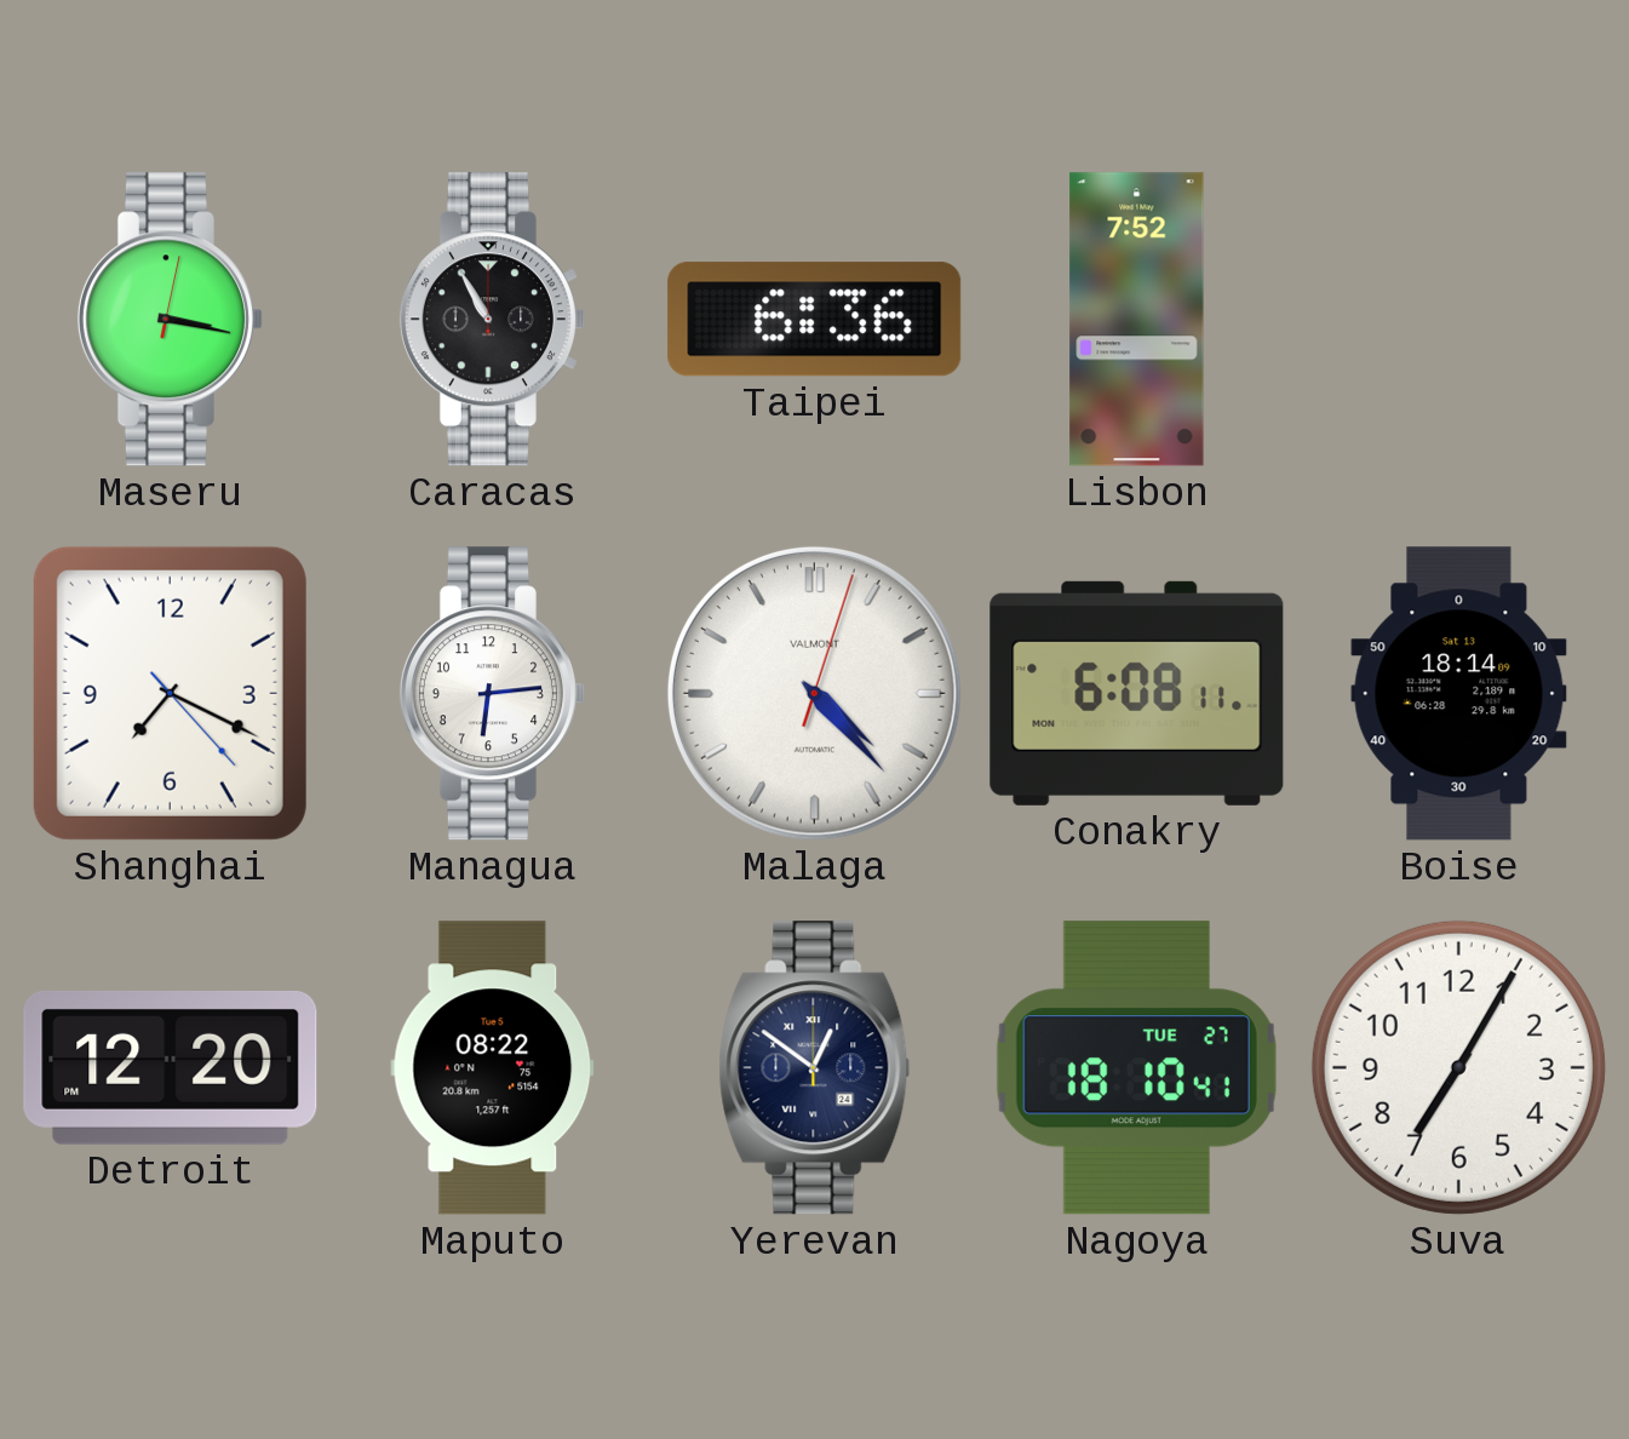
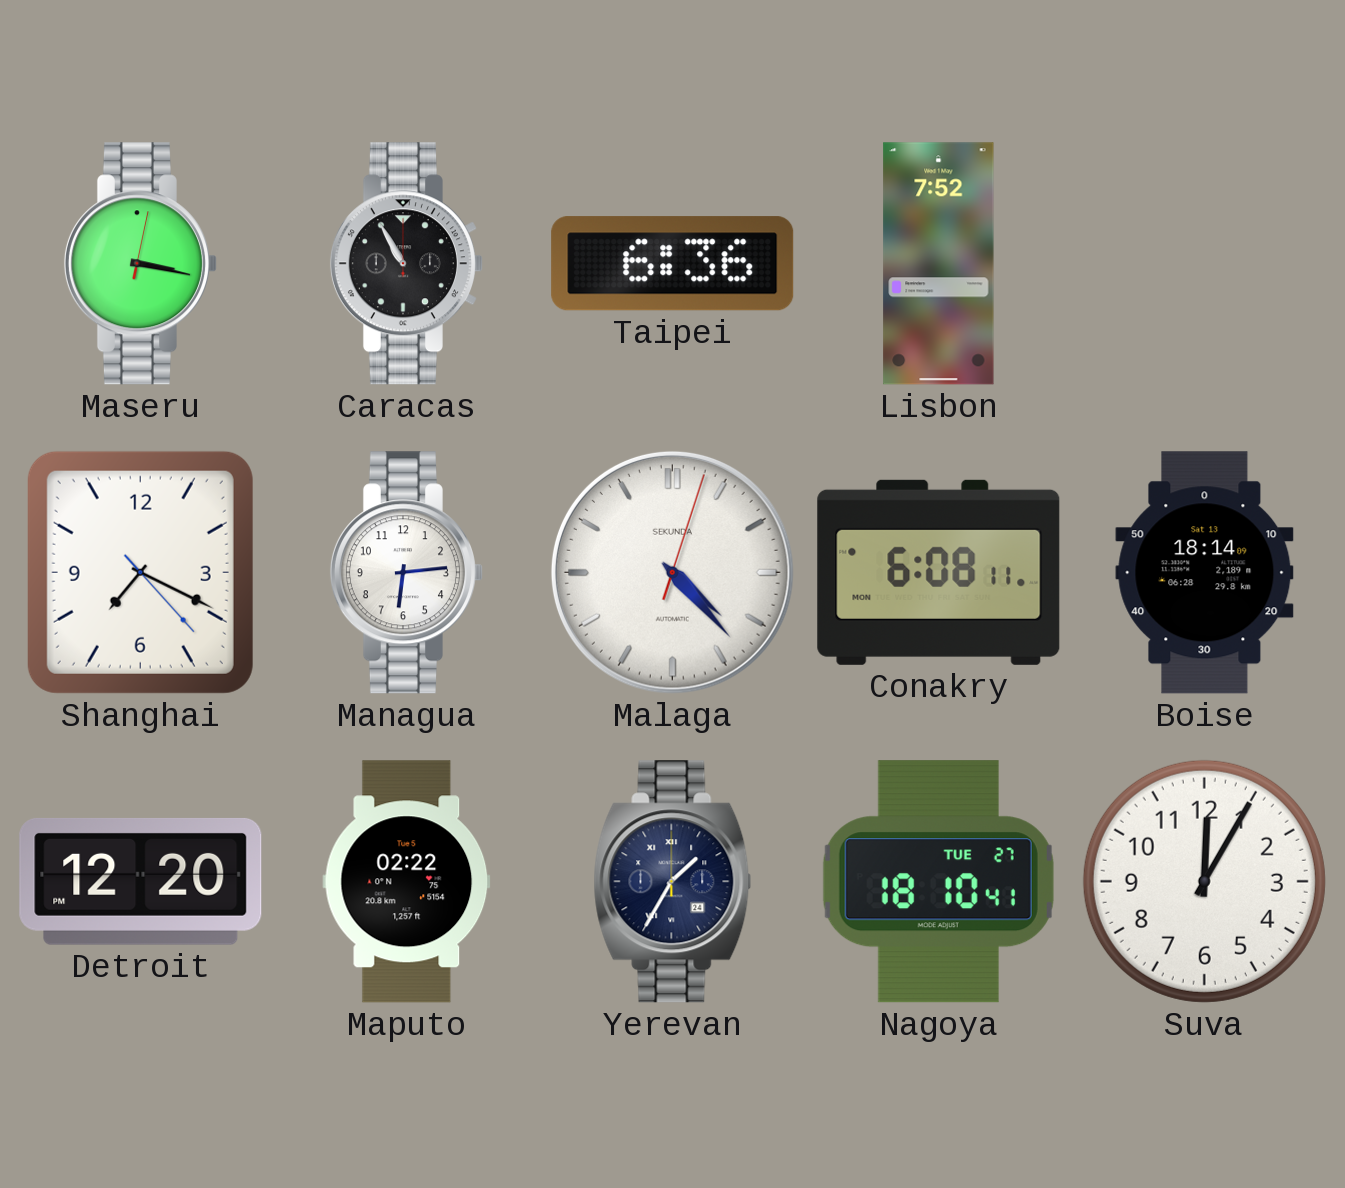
Malaga brand: VALMONT -> SEKUNDA (672, 572)
Maputo: 08:22 -> 02:22 (407, 882)
Yerevan: 12:51 -> 1:35 (673, 882)
Suva: 7:05 -> 12:05 (1204, 881)
